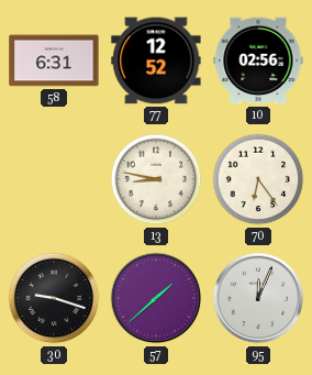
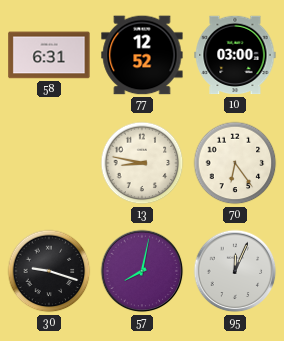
10: 02:56 -> 03:00 (235, 55)
57: 1:38 -> 8:02 (142, 271)
